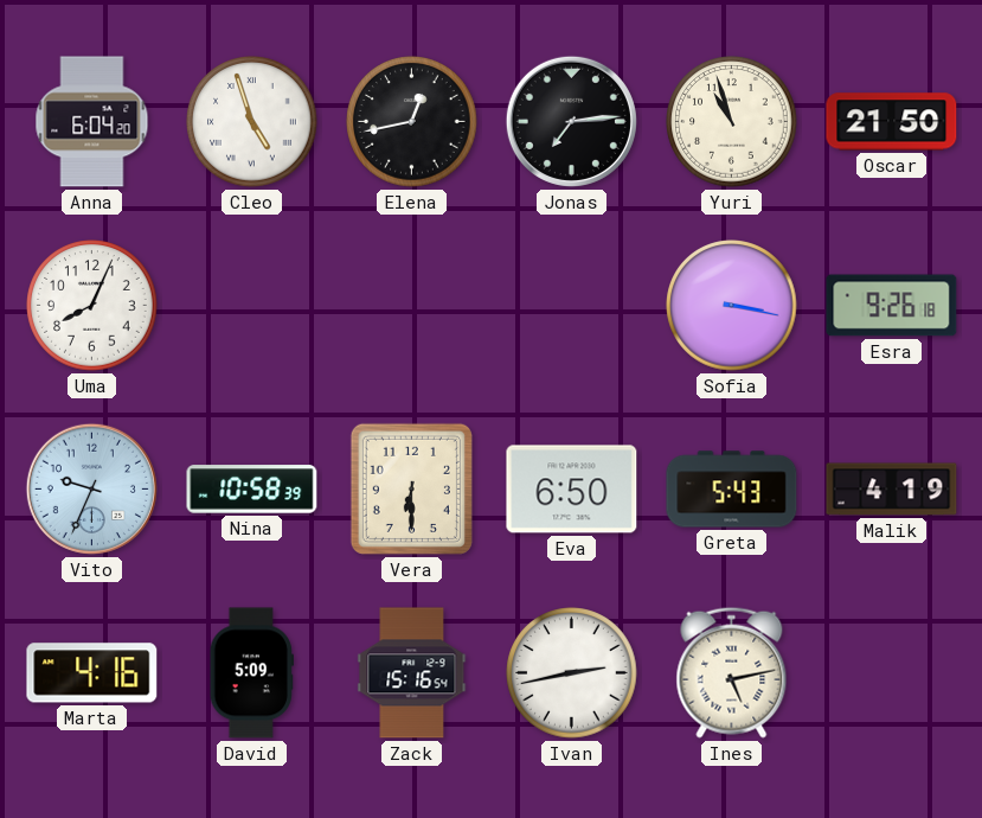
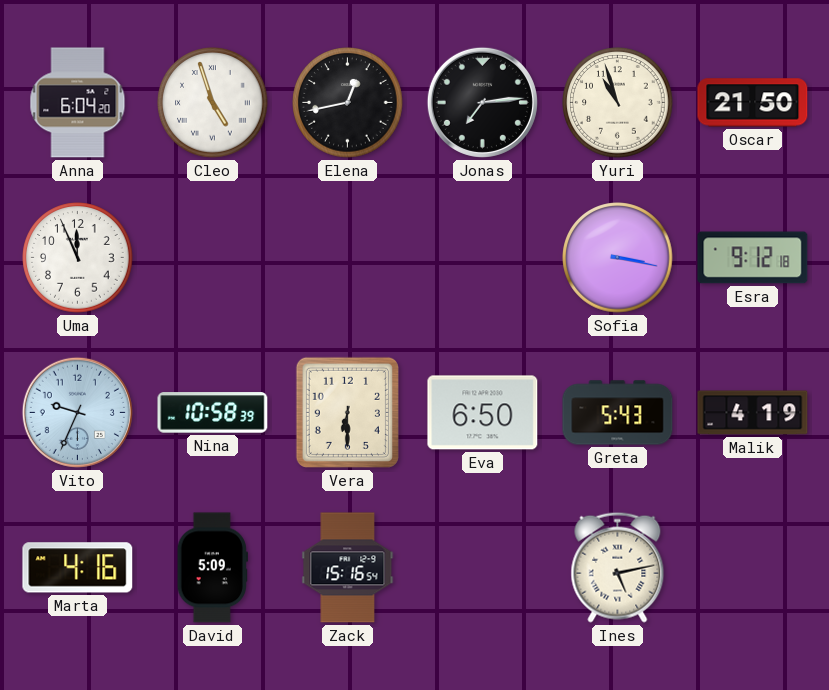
Uma: 8:04 -> 11:56 (78, 258)
Esra: 9:26 -> 9:12 (753, 258)
Ivan: 2:43 -> none (572, 673)
